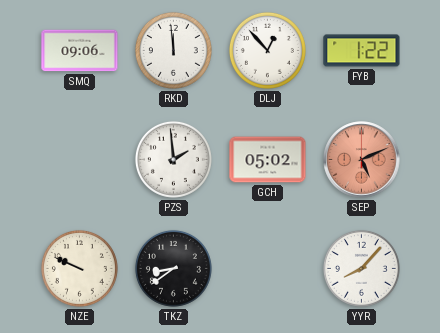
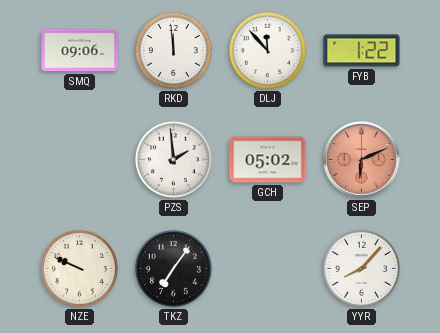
DLJ: 12:53 -> 11:53 (267, 50)
SEP: 5:11 -> 6:11 (362, 160)
TKZ: 8:39 -> 7:06 (173, 268)
